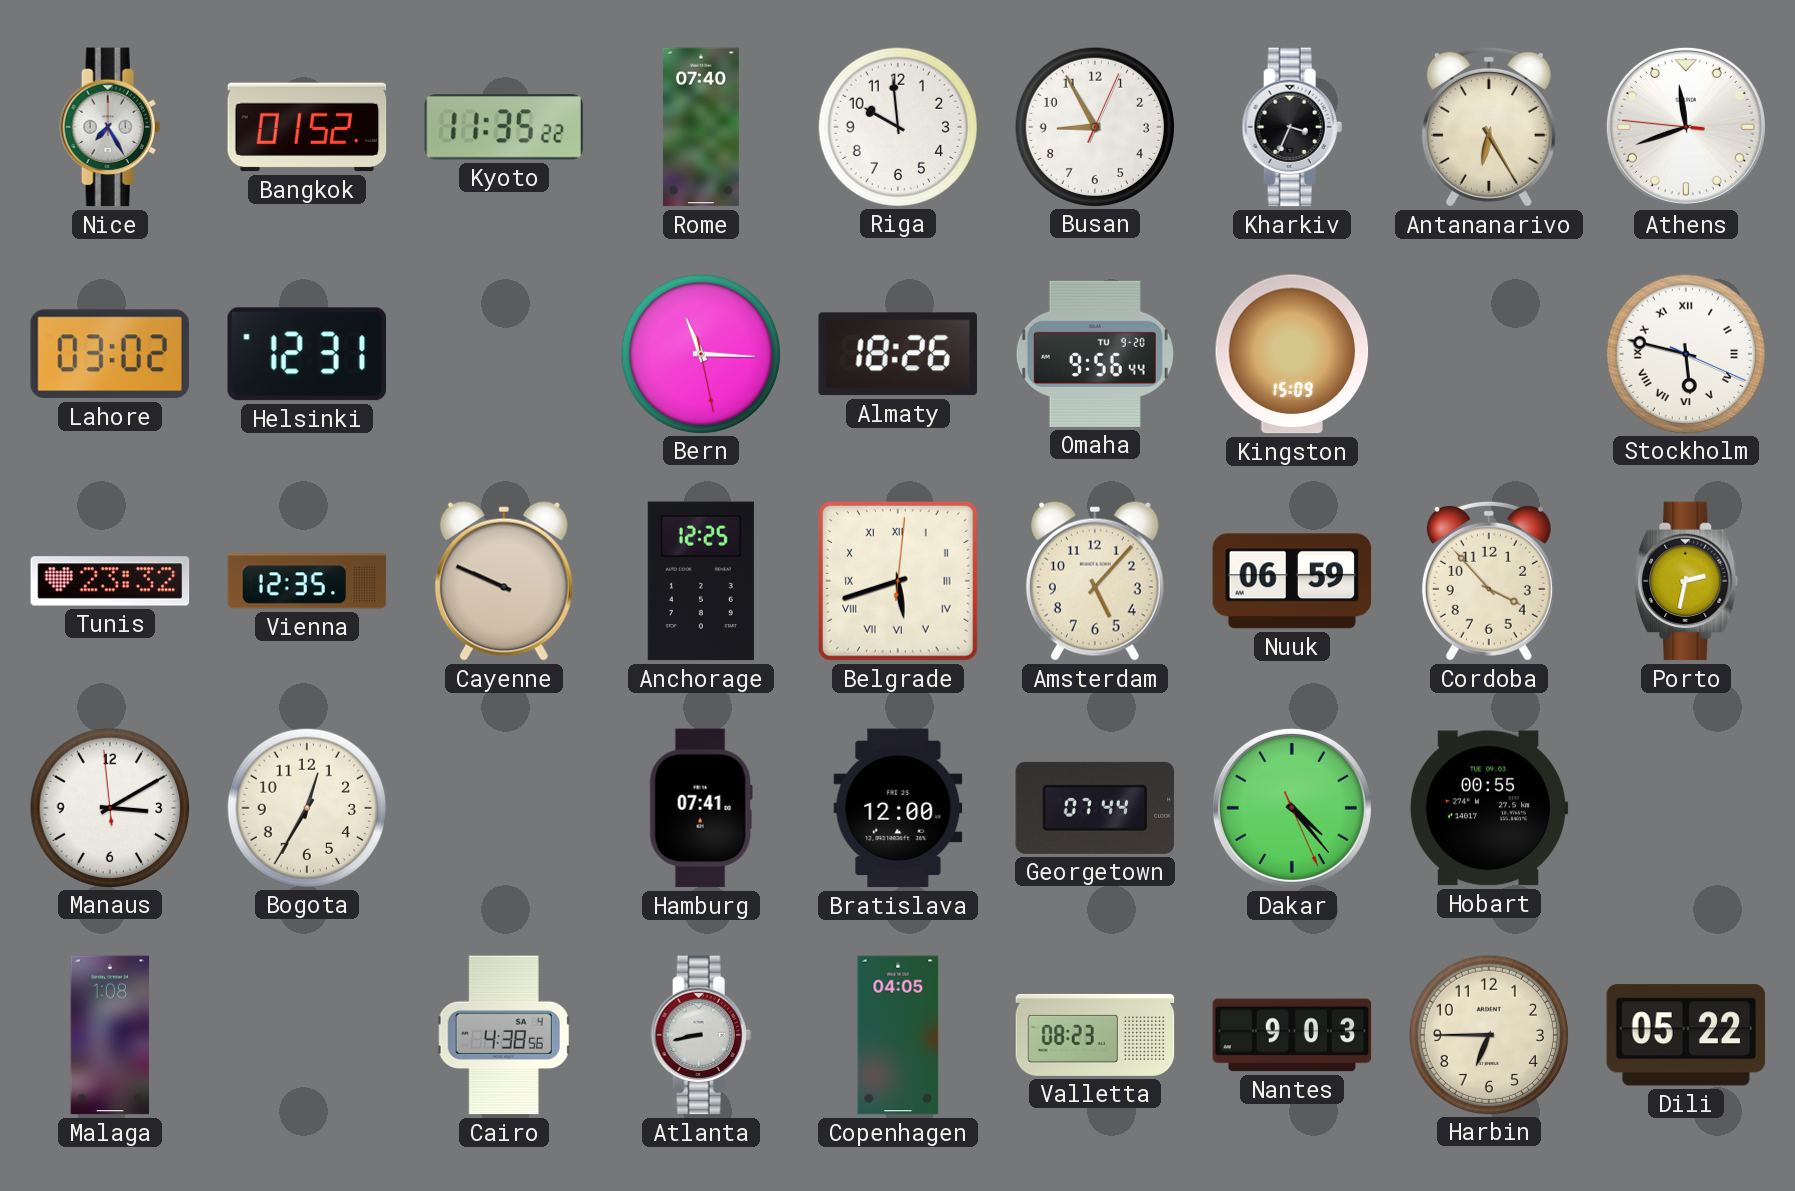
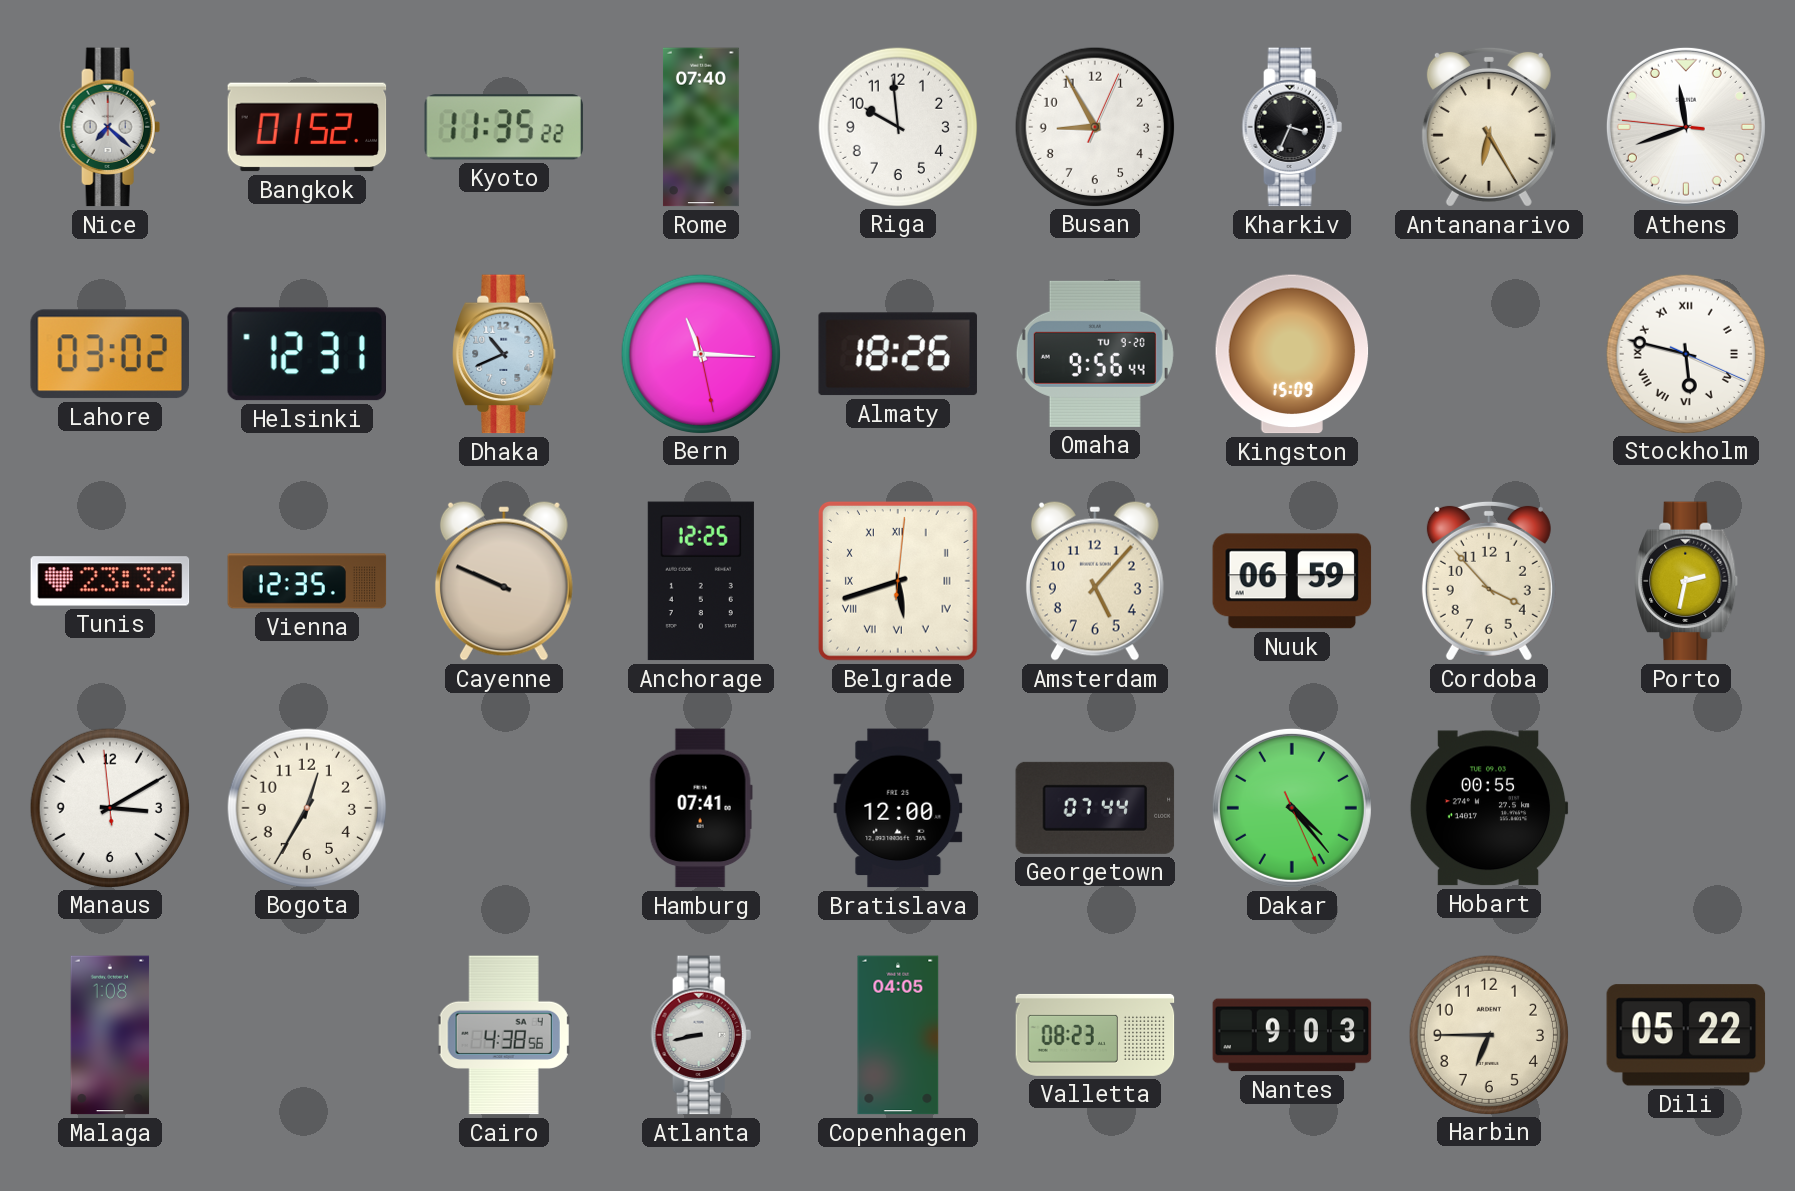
Nice: 7:25 -> 7:22 (110, 127)
Dhaka: none -> 10:41 (504, 354)
